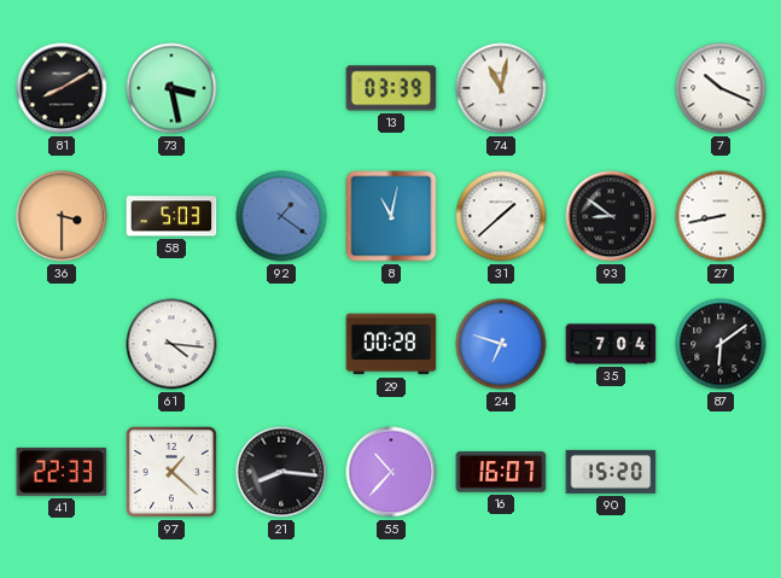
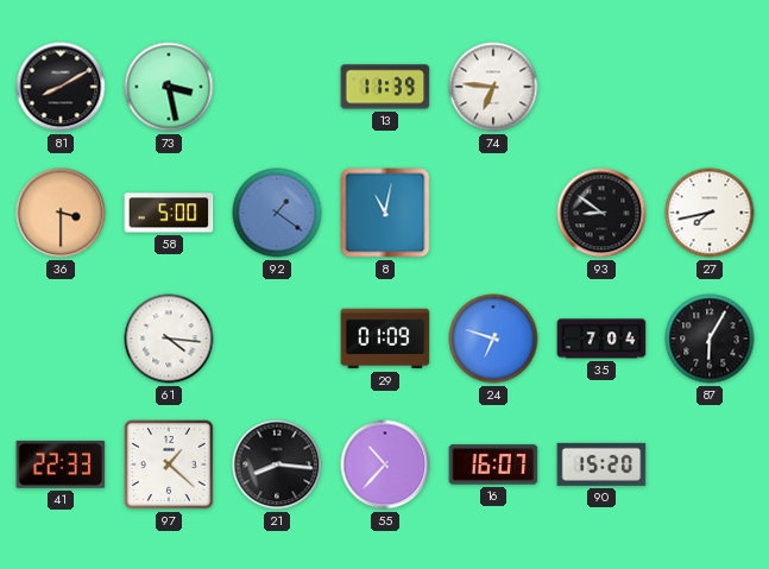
13: 03:39 -> 11:39 (385, 87)
74: 11:02 -> 6:46 (493, 87)
7: 10:19 -> none (721, 88)
58: 5:03 -> 5:00 (169, 213)
31: 1:38 -> none (501, 216)
27: 8:43 -> 7:43 (710, 213)
29: 00:28 -> 01:09 (385, 339)
87: 6:09 -> 6:05 (710, 339)
